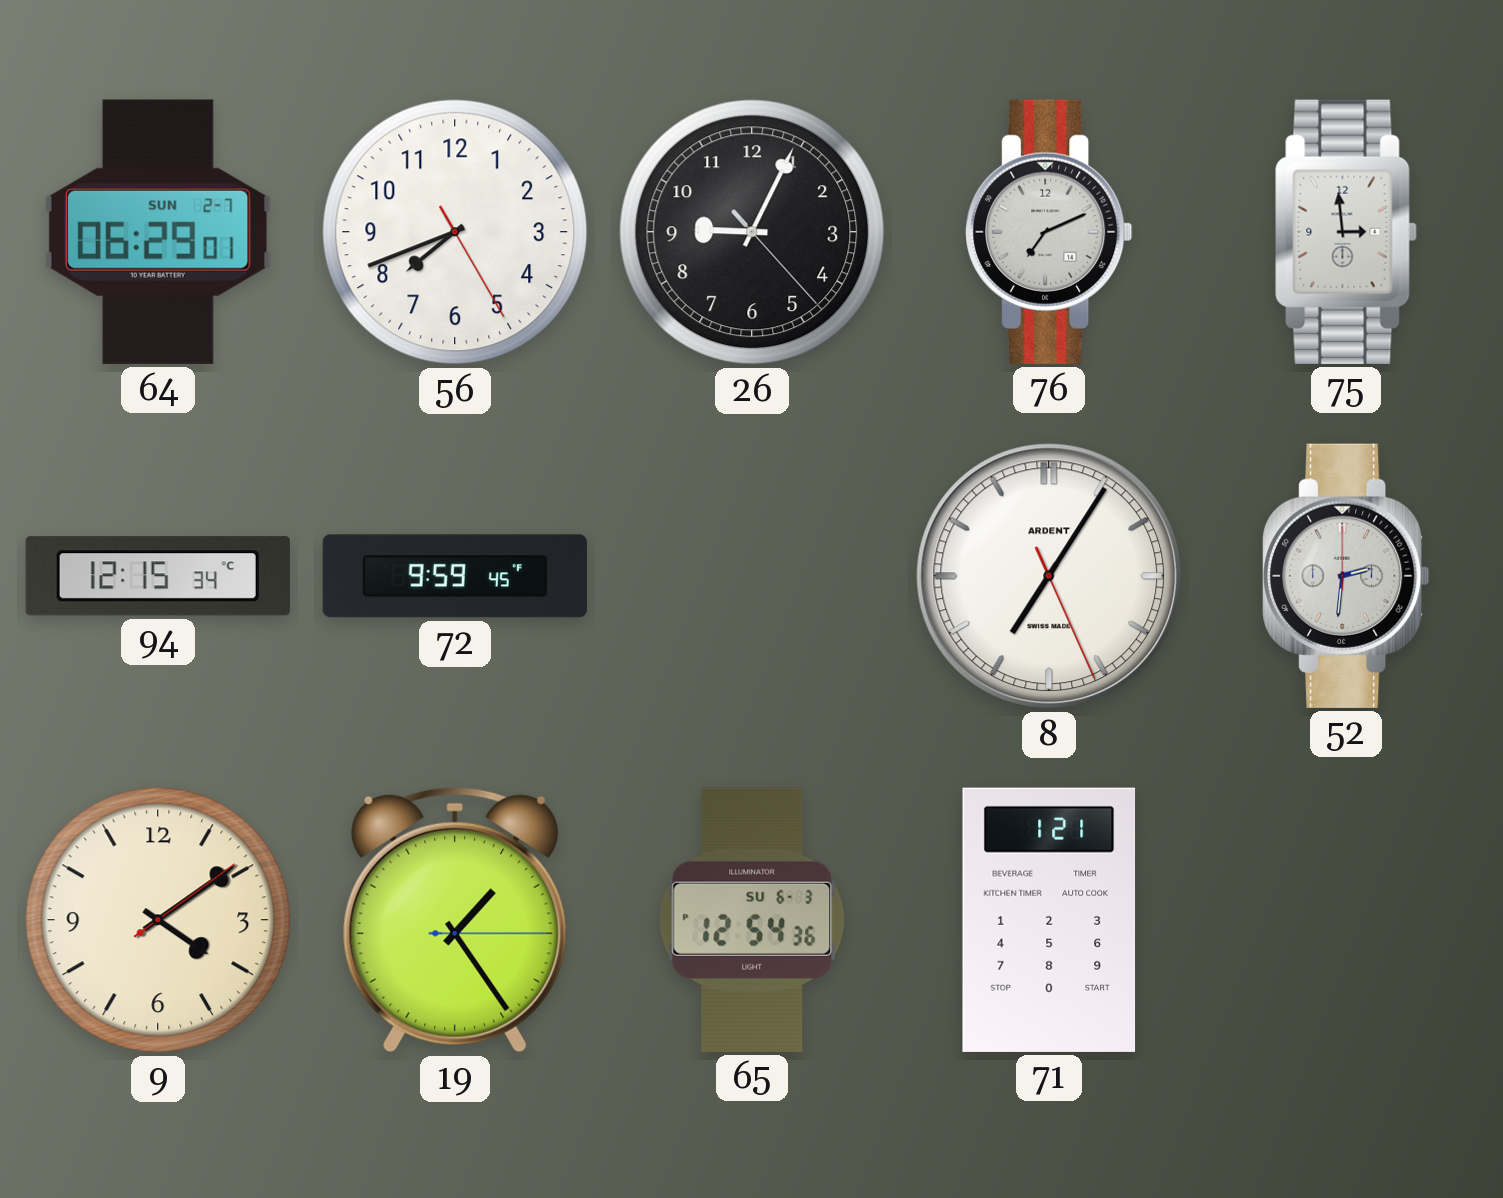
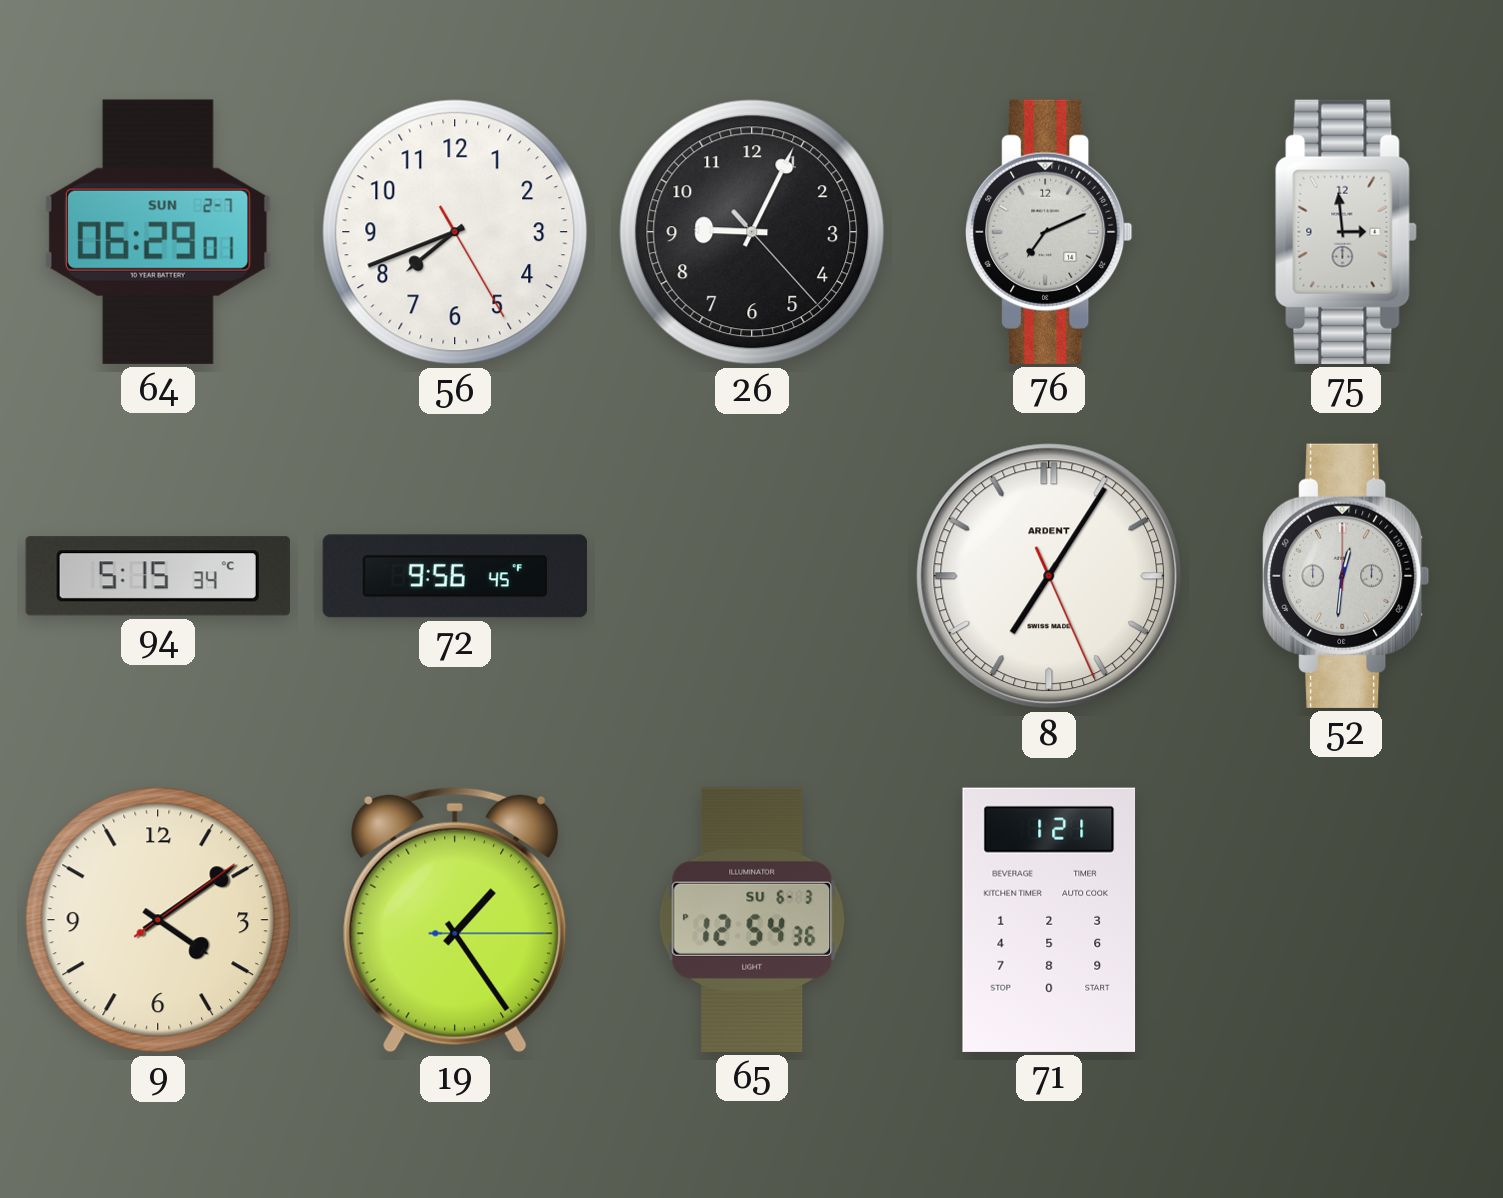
94: 12:15 -> 5:15 (158, 576)
72: 9:59 -> 9:56 (455, 576)
52: 2:31 -> 12:31 (1346, 576)
